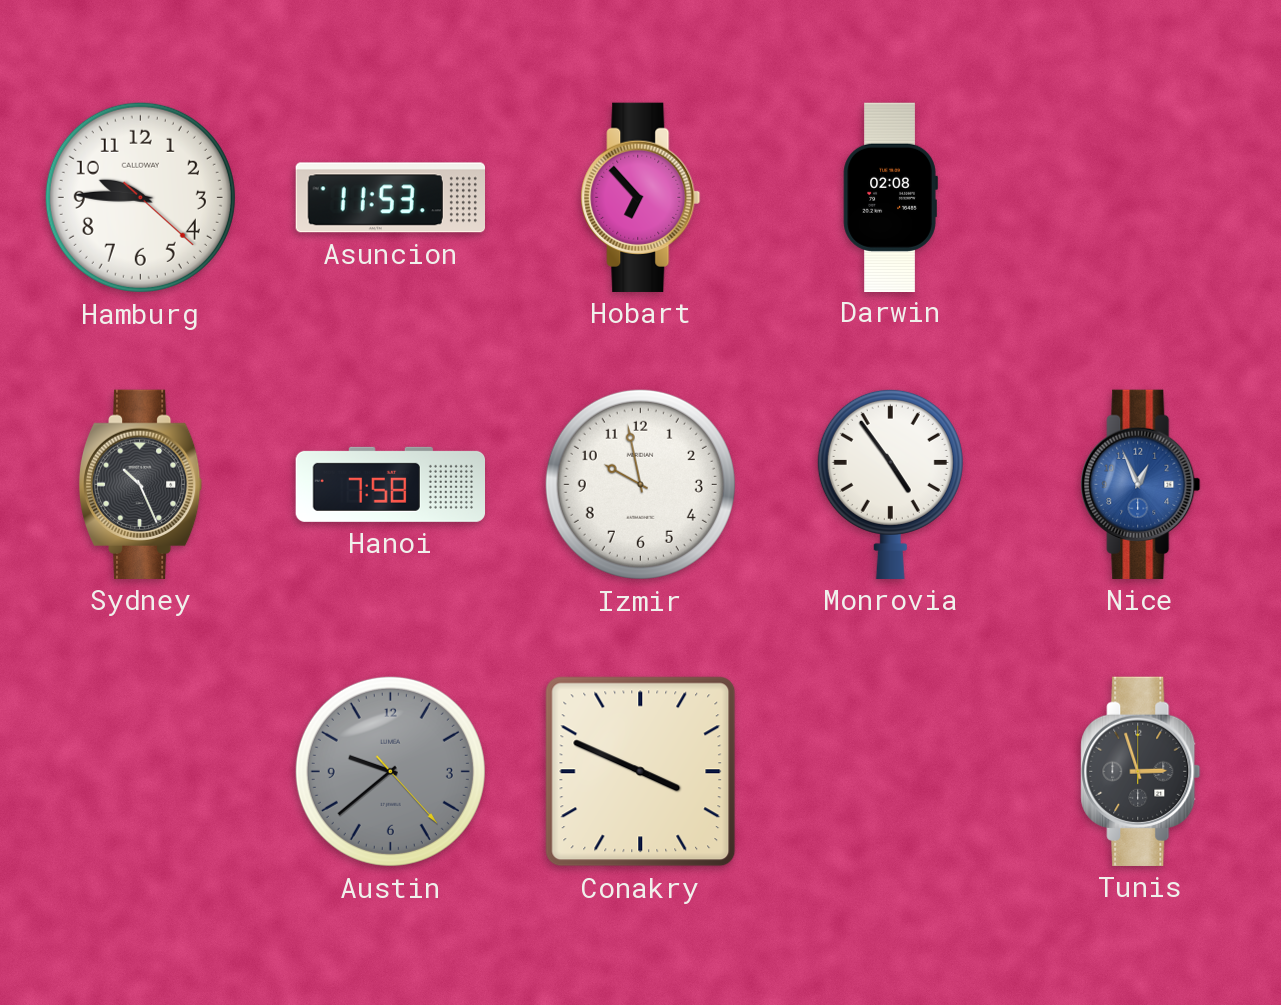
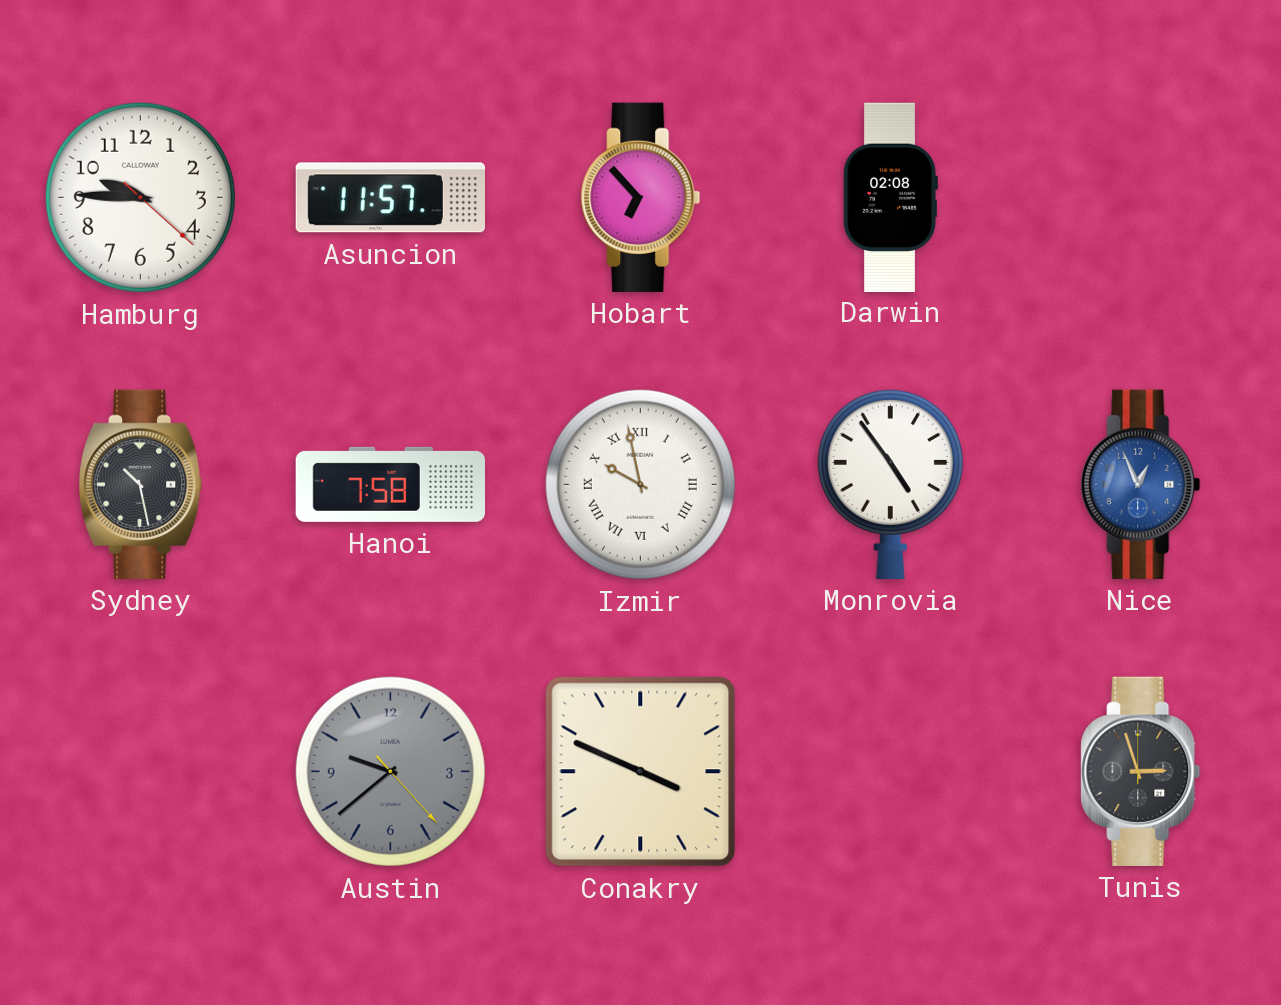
Asuncion: 11:53 -> 11:57 (390, 198)
Sydney: 10:26 -> 10:28 (140, 484)
Izmir numerals: Arabic -> Roman (640, 484)
